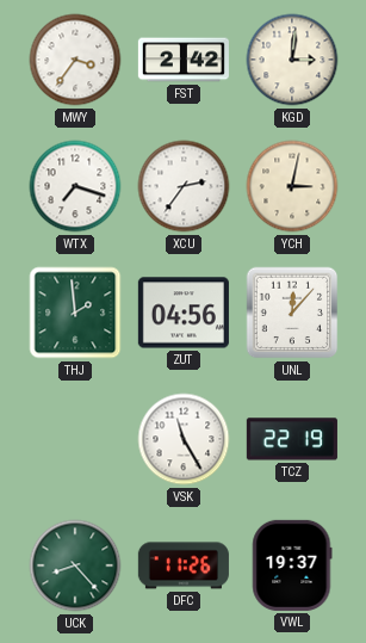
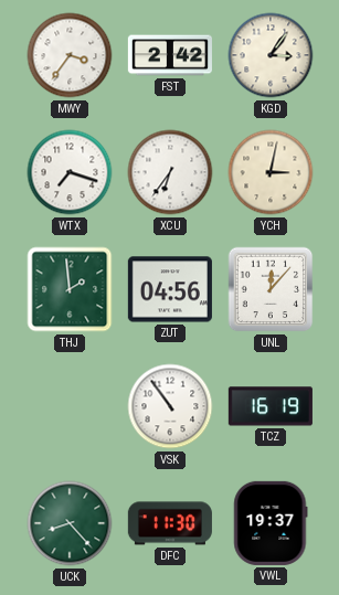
KGD: 3:01 -> 3:06 (271, 55)
XCU: 2:36 -> 6:36 (170, 172)
VSK: 11:25 -> 10:54 (170, 406)
TCZ: 22:19 -> 16:19 (271, 406)
DFC: 11:26 -> 11:30 (170, 523)
